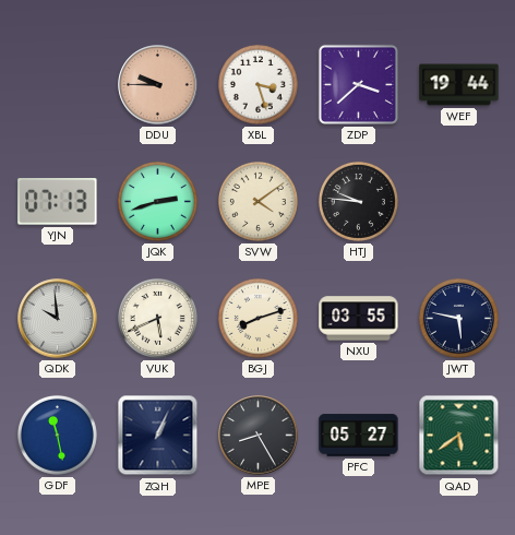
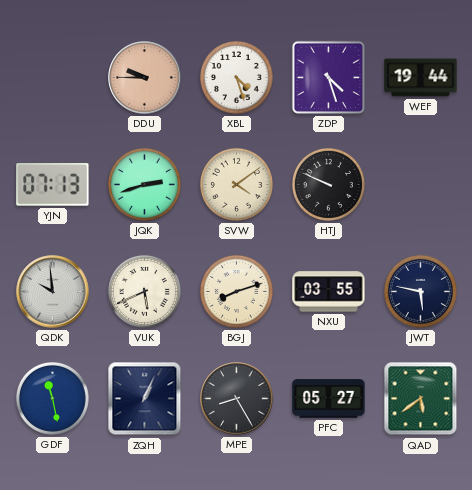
XBL: 3:27 -> 4:27 (236, 77)
ZDP: 3:38 -> 4:27 (328, 77)
HTJ: 9:46 -> 9:49 (328, 184)
